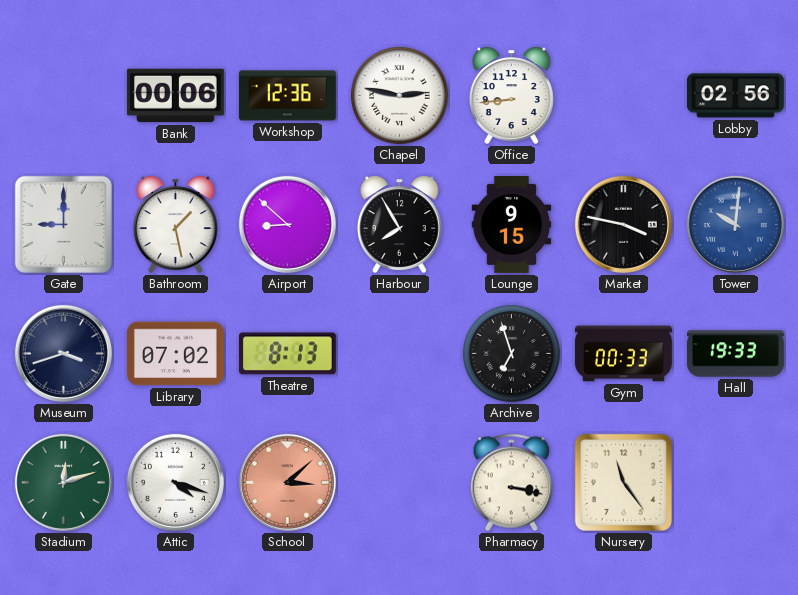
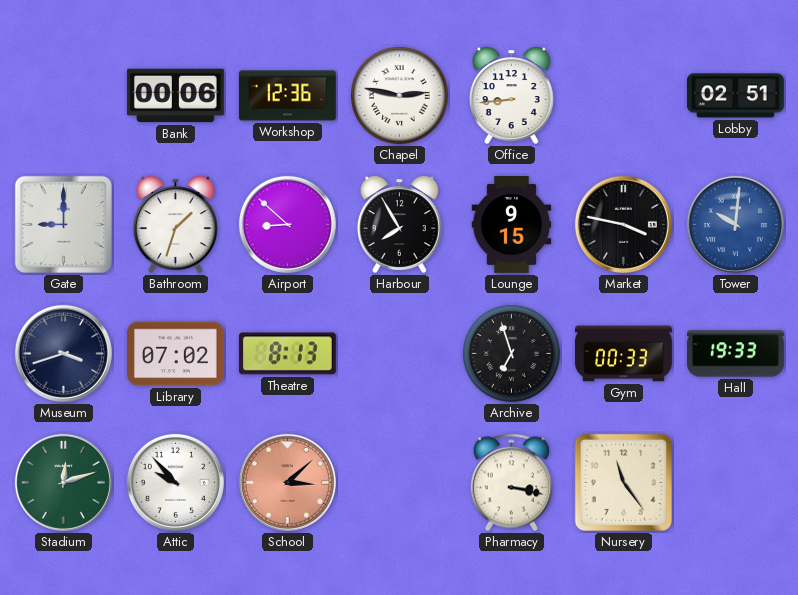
Lobby: 02:56 -> 02:51 (735, 96)
Bathroom: 1:28 -> 1:33 (175, 224)
Attic: 4:18 -> 9:53 (175, 482)
